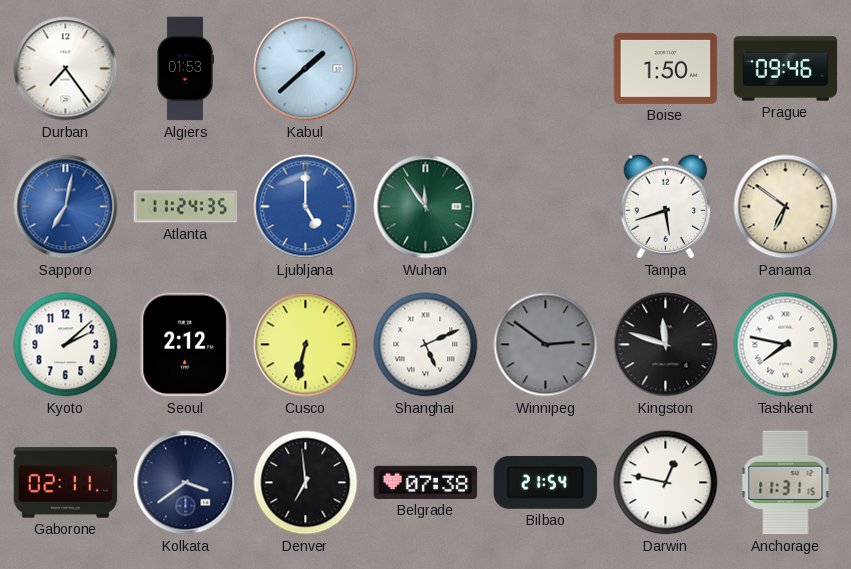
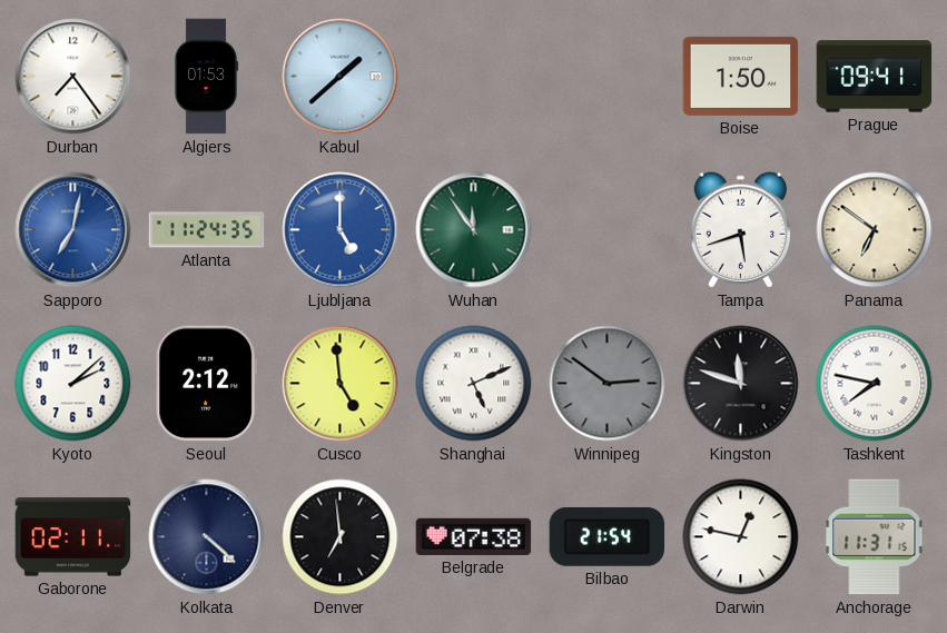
Prague: 09:46 -> 09:41 (875, 77)
Cusco: 6:32 -> 4:59 (341, 384)
Kolkata: 3:39 -> 4:22 (207, 537)
